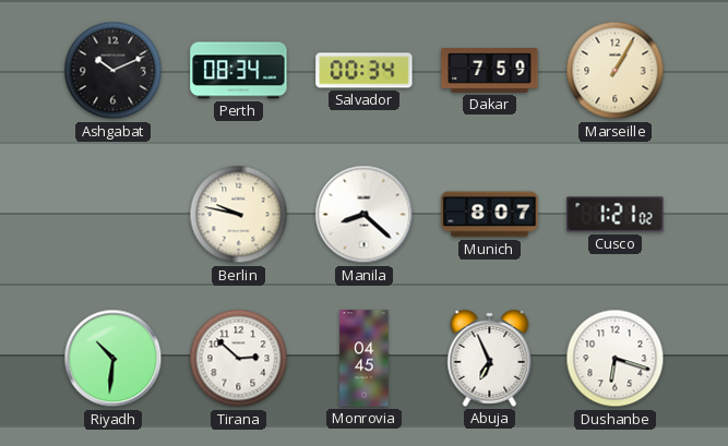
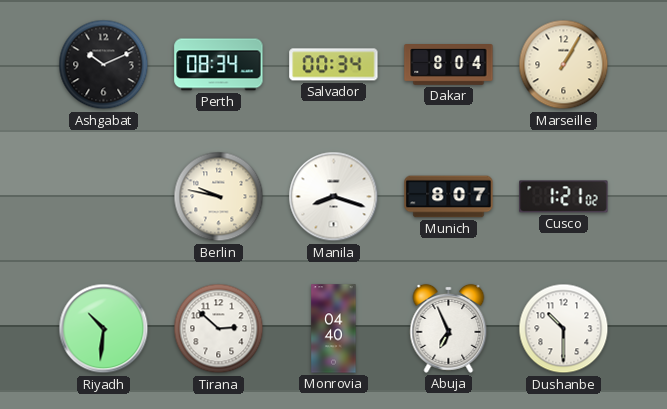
Dakar: 7:59 -> 8:04 (449, 65)
Manila: 8:22 -> 8:18 (334, 197)
Monrovia: 04:45 -> 04:40 (334, 329)
Dushanbe: 6:18 -> 10:30 (564, 329)
